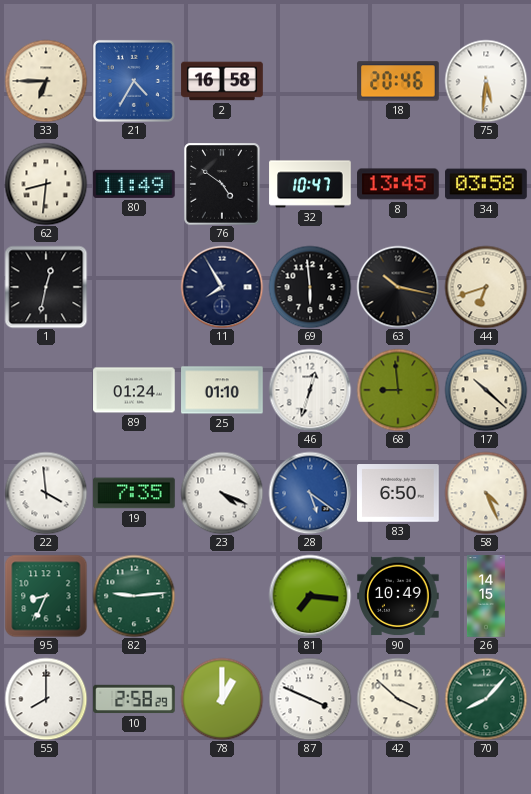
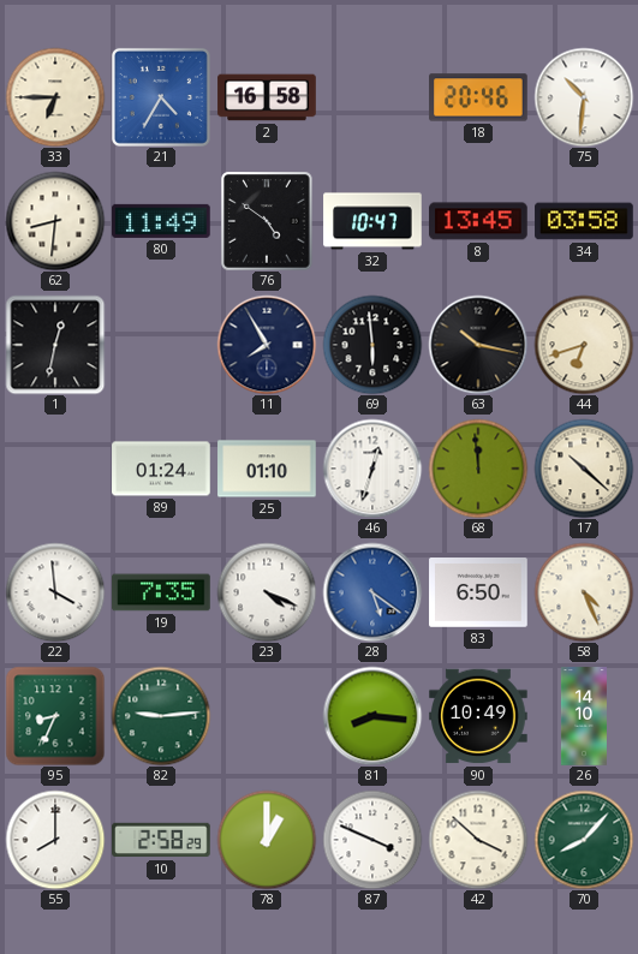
75: 5:31 -> 10:31 (584, 97)
68: 8:59 -> 11:59 (478, 469)
81: 7:16 -> 8:16 (372, 716)
26: 14:15 -> 14:10 (584, 716)
